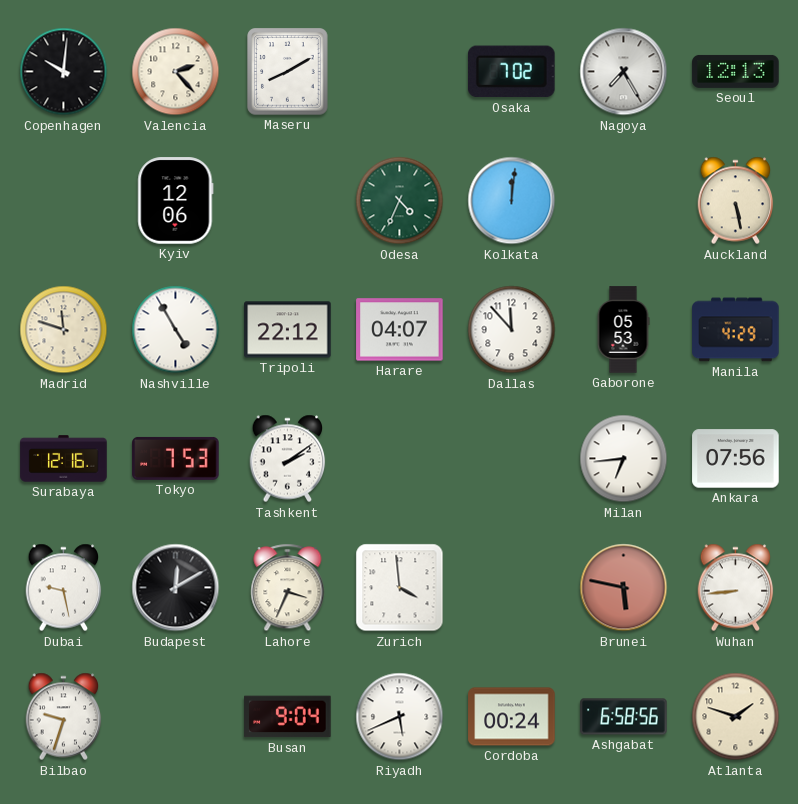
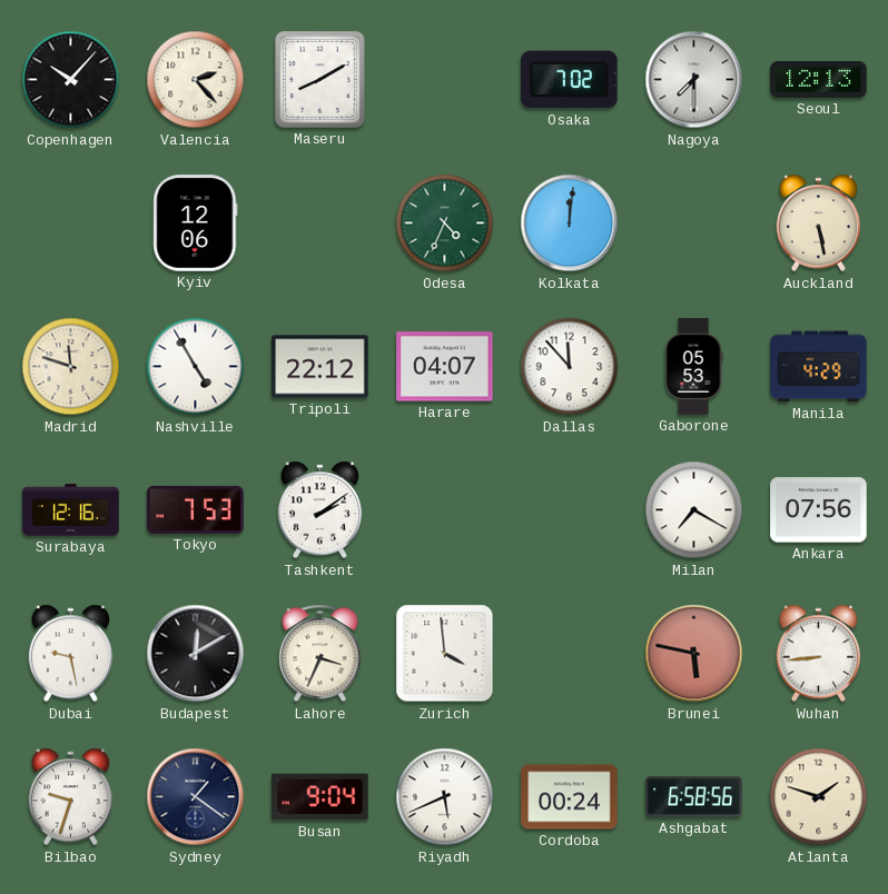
Copenhagen: 10:01 -> 10:07 (71, 80)
Nagoya: 7:25 -> 7:30 (694, 80)
Milan: 6:44 -> 7:20 (694, 510)
Sydney: none -> 1:21 (196, 797)
